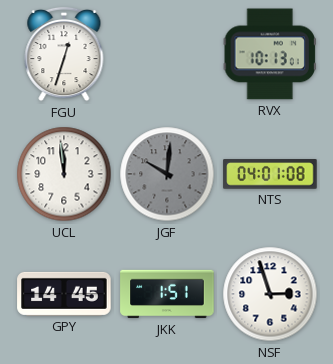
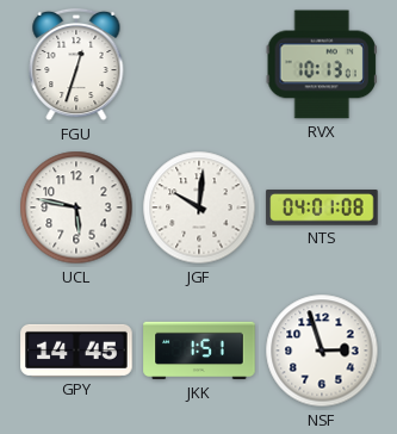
UCL: 11:59 -> 5:47 (76, 207)
JGF dial: grey -> white (199, 207)
